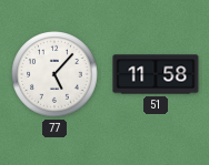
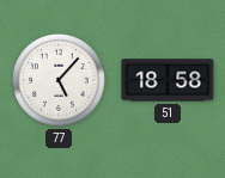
51: 11:58 -> 18:58 (168, 80)
